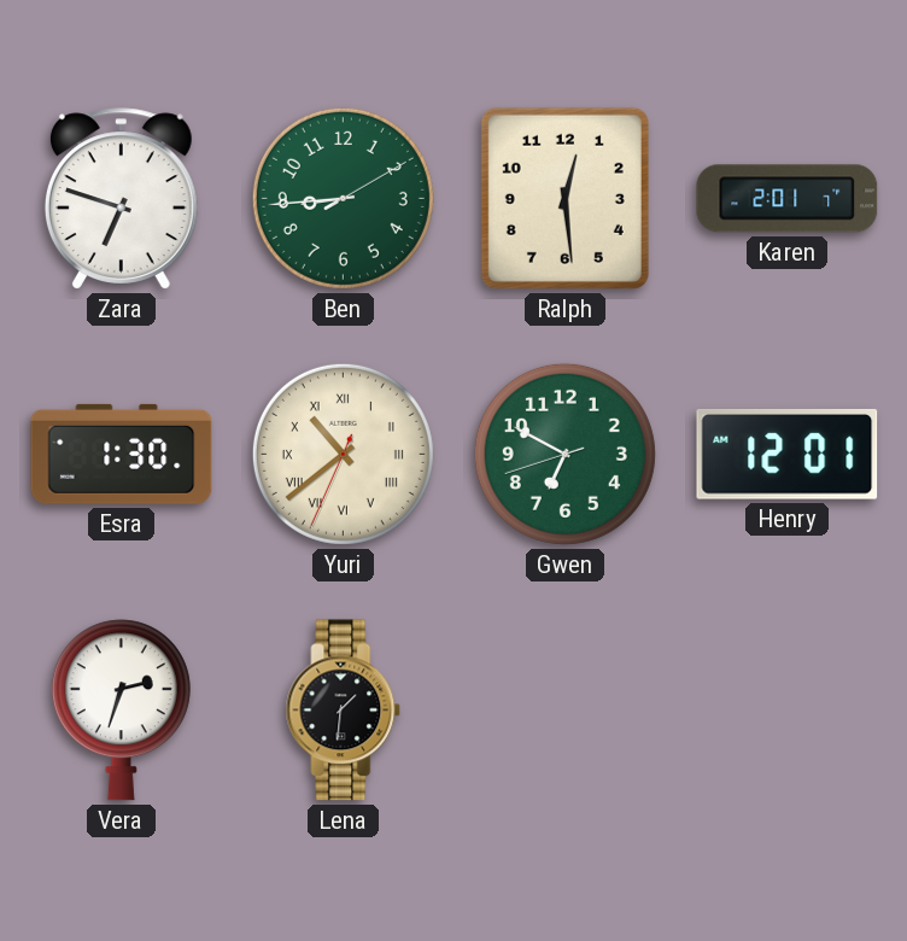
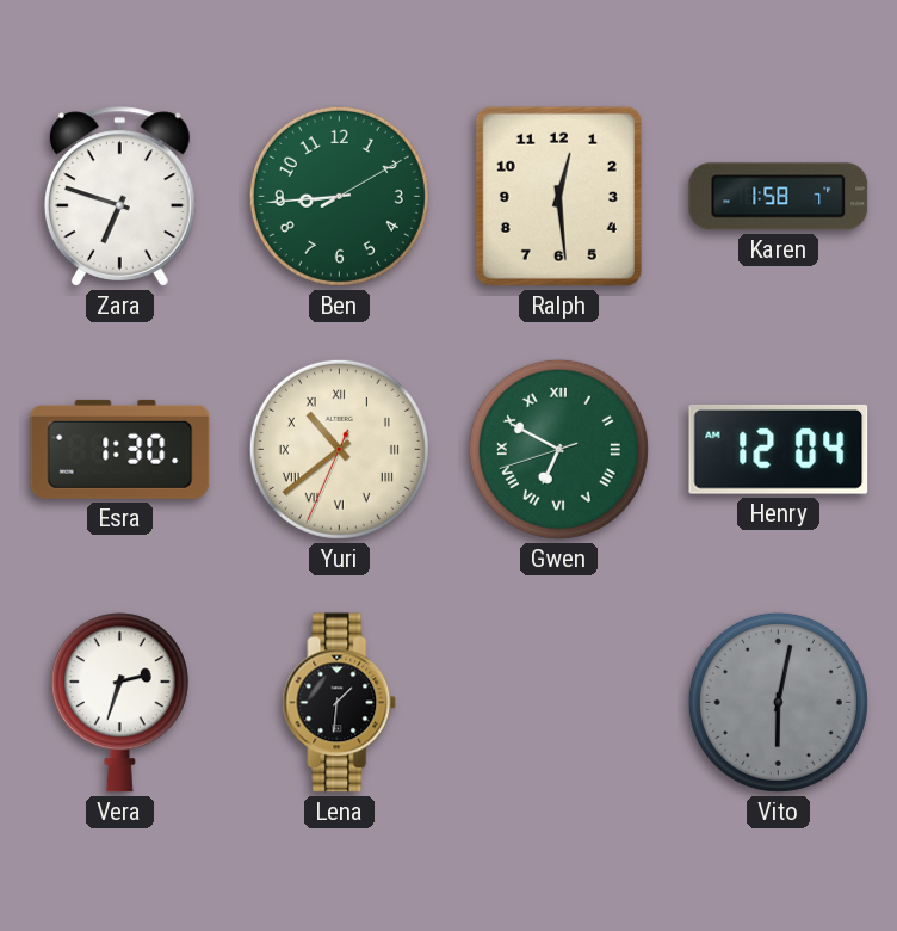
Karen: 2:01 -> 1:58 (779, 197)
Gwen numerals: Arabic -> Roman (558, 449)
Henry: 12:01 -> 12:04 (779, 449)
Vito: none -> 6:02 (778, 702)
